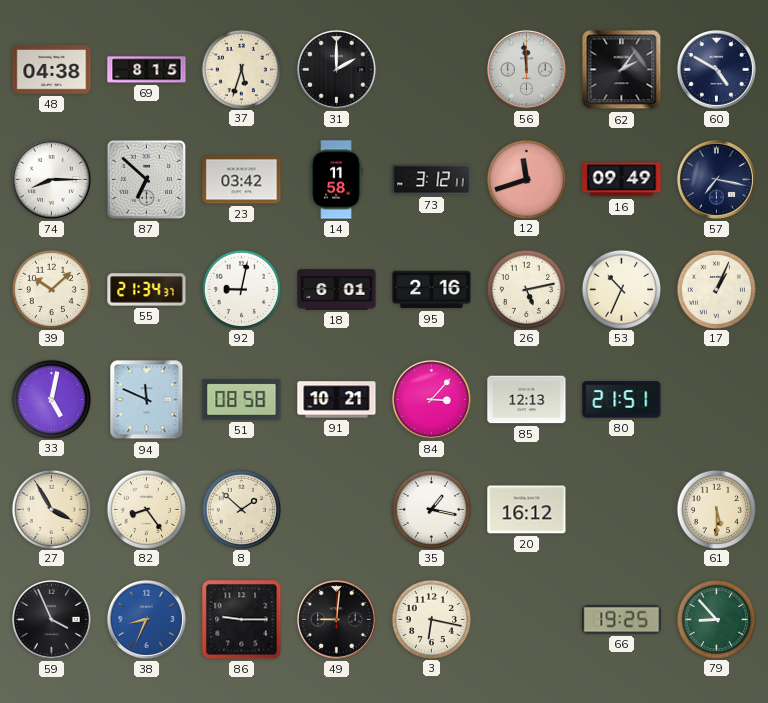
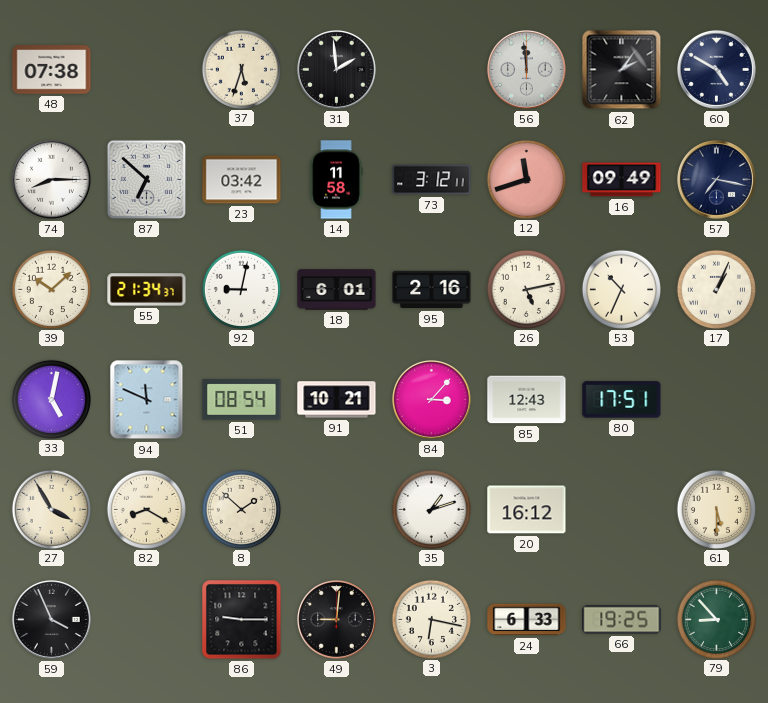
48: 04:38 -> 07:38 (52, 70)
69: 8:15 -> none (147, 70)
31: 2:00 -> 1:59 (336, 69)
51: 08:58 -> 08:54 (242, 400)
85: 12:13 -> 12:43 (527, 400)
80: 21:51 -> 17:51 (622, 400)
82: 8:24 -> 8:20 (146, 509)
35: 1:17 -> 1:12 (431, 509)
38: 8:34 -> none (146, 619)
24: none -> 6:33 (527, 620)
